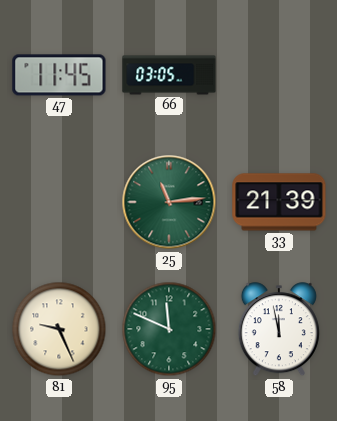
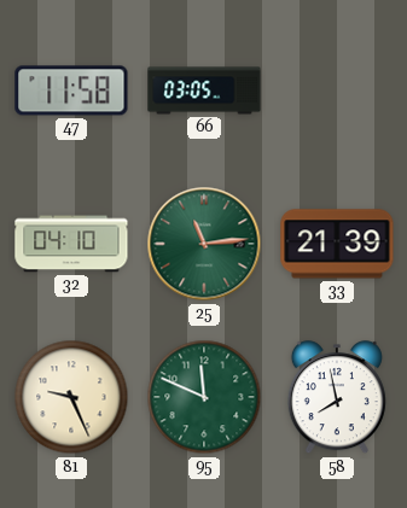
47: 11:45 -> 11:58 (71, 90)
32: none -> 04:10 (71, 244)
58: 11:58 -> 7:58 (337, 398)
